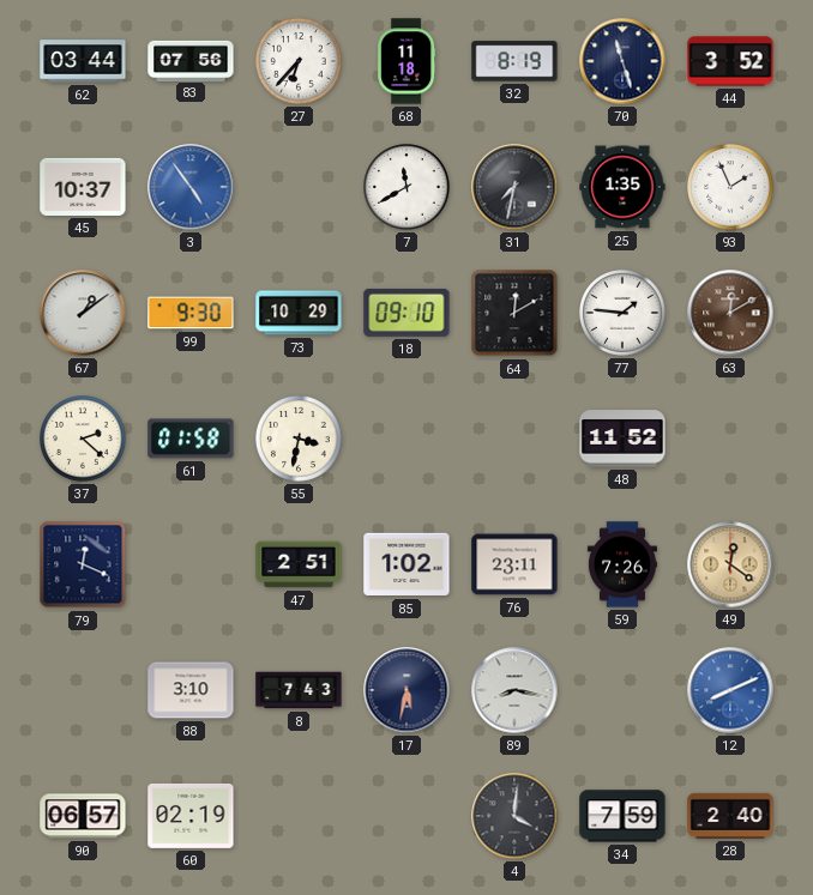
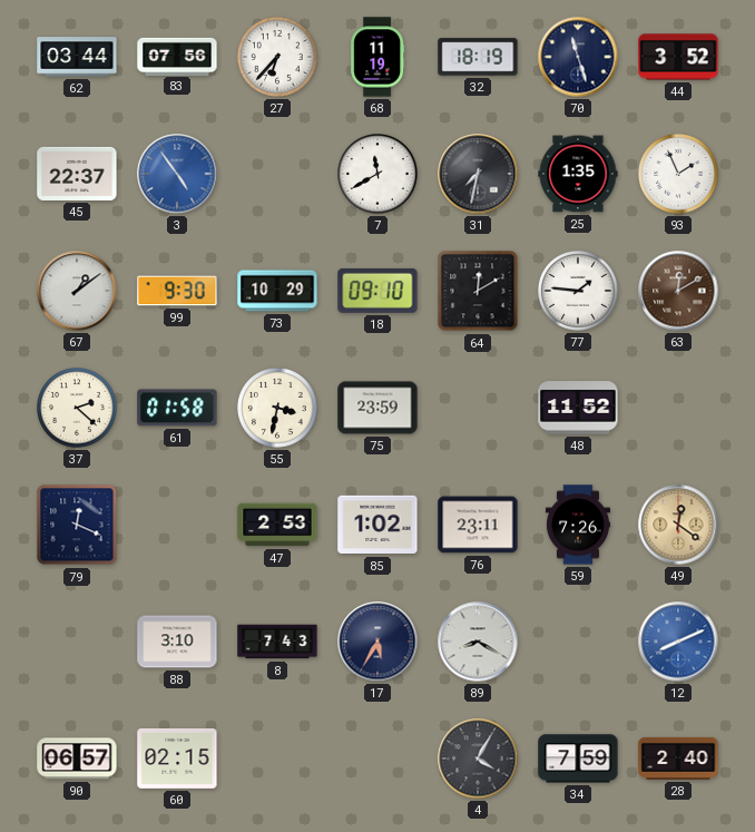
68: 11:18 -> 11:19 (377, 57)
32: 8:19 -> 18:19 (478, 57)
45: 10:37 -> 22:37 (77, 174)
75: none -> 23:59 (377, 408)
47: 2:51 -> 2:53 (277, 525)
17: 5:32 -> 5:35 (377, 642)
89: 8:17 -> 8:20 (478, 642)
60: 02:19 -> 02:15 (177, 758)
4: 4:01 -> 4:05 (478, 758)
